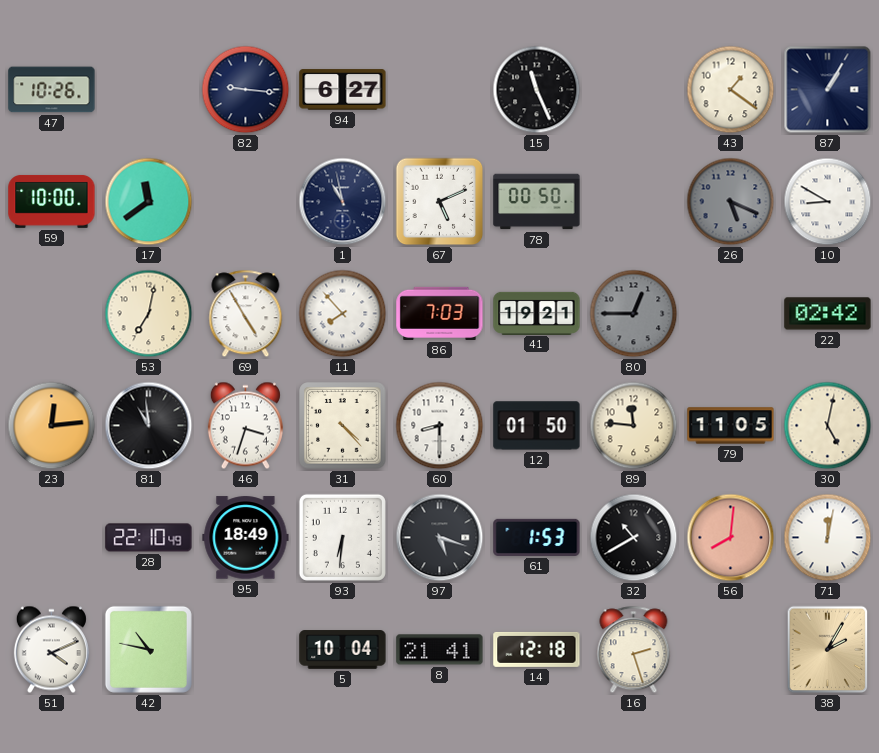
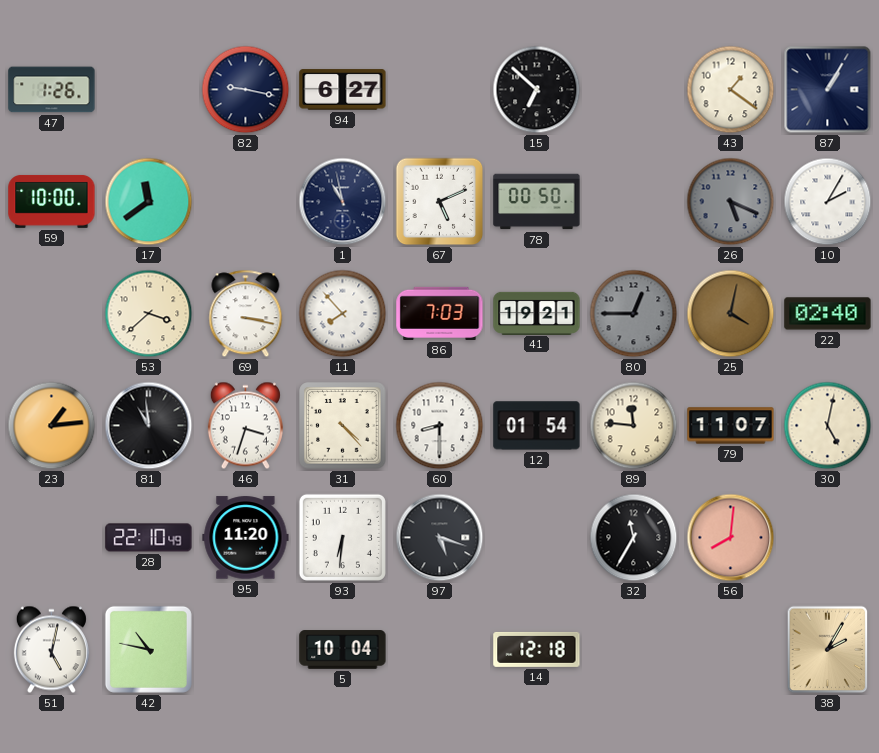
47: 10:26 -> 1:26 (52, 90)
82: 9:16 -> 9:17 (246, 90)
15: 11:26 -> 6:52 (537, 90)
10: 8:50 -> 2:05 (828, 202)
53: 7:02 -> 3:38 (149, 314)
69: 4:55 -> 3:17 (246, 314)
25: none -> 4:02 (731, 314)
22: 02:42 -> 02:40 (828, 314)
23: 12:14 -> 1:14 (52, 426)
12: 01:50 -> 01:54 (537, 426)
79: 11:05 -> 11:07 (731, 426)
95: 18:49 -> 11:20 (246, 538)
61: 1:53 -> none (537, 537)
32: 10:40 -> 11:35 (634, 538)
71: 12:02 -> none (828, 538)
51: 4:11 -> 5:02 (51, 650)
8: 21:41 -> none (440, 650)
16: 2:27 -> none (634, 650)
